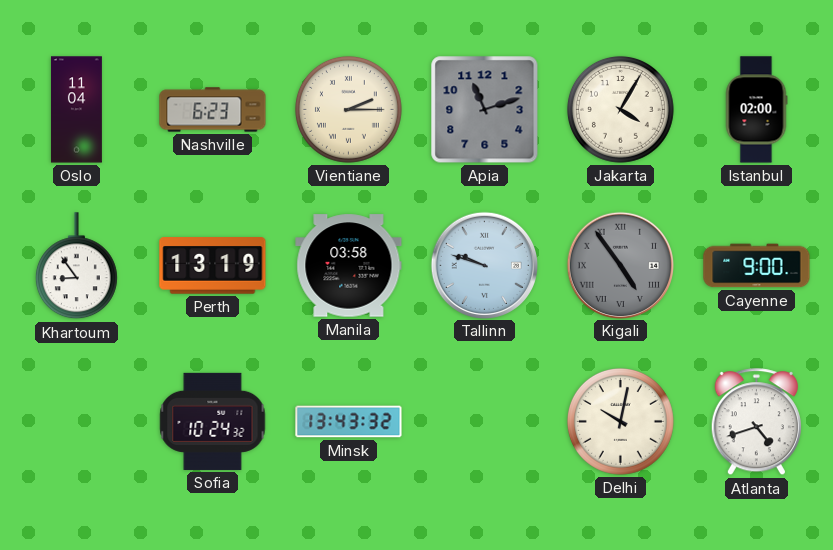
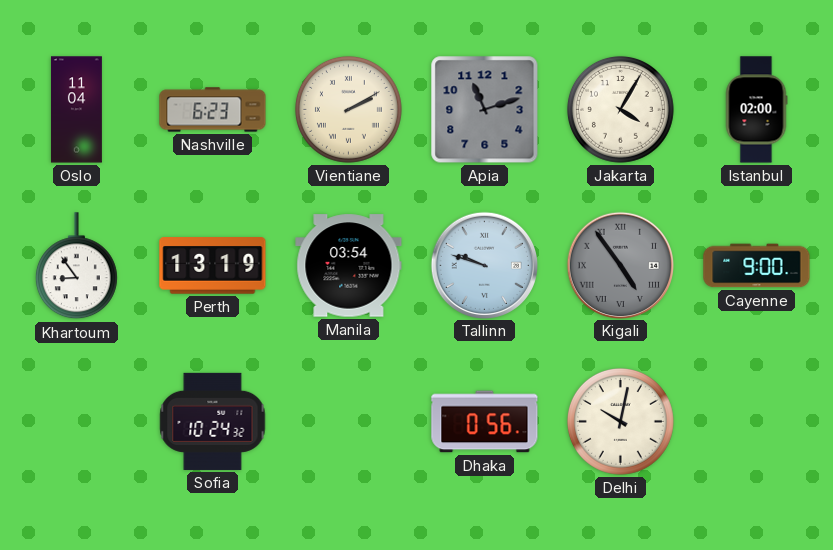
Vientiane: 2:15 -> 2:10 (348, 109)
Manila: 03:58 -> 03:54 (349, 266)
Minsk: 13:43 -> none (349, 422)
Dhaka: none -> 0:56 (485, 422)
Atlanta: 4:42 -> none (756, 422)
